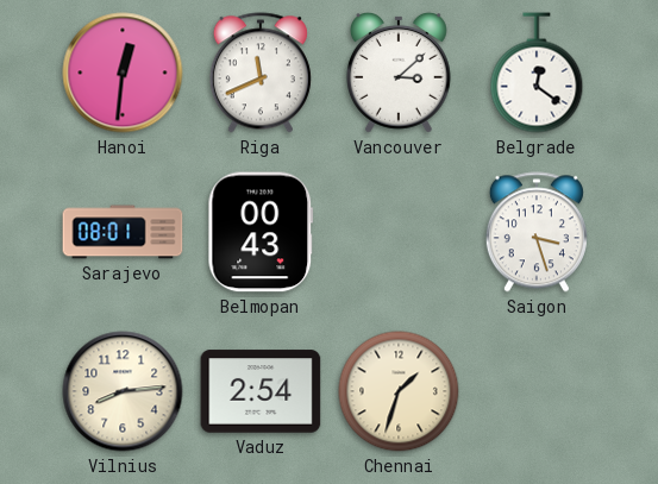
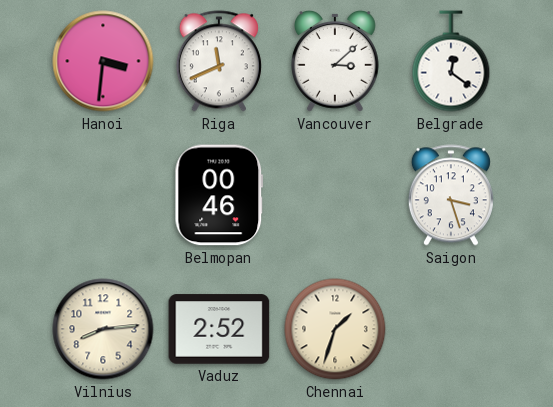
Hanoi: 12:31 -> 3:31 (103, 61)
Sarajevo: 08:01 -> none (123, 232)
Belmopan: 00:43 -> 00:46 (219, 195)
Vaduz: 2:54 -> 2:52 (219, 329)
